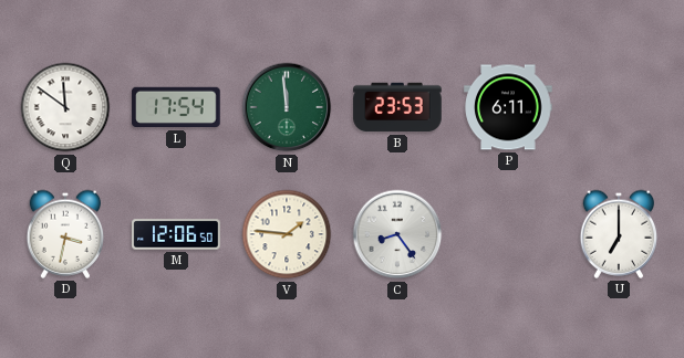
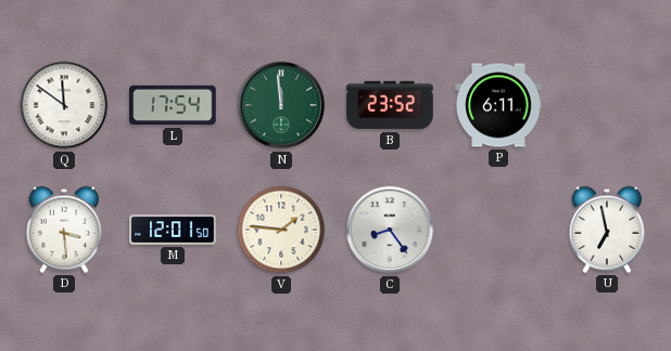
B: 23:53 -> 23:52 (390, 105)
D: 3:32 -> 3:29 (64, 230)
M: 12:06 -> 12:01 (173, 230)
U: 7:00 -> 6:58 (607, 230)
